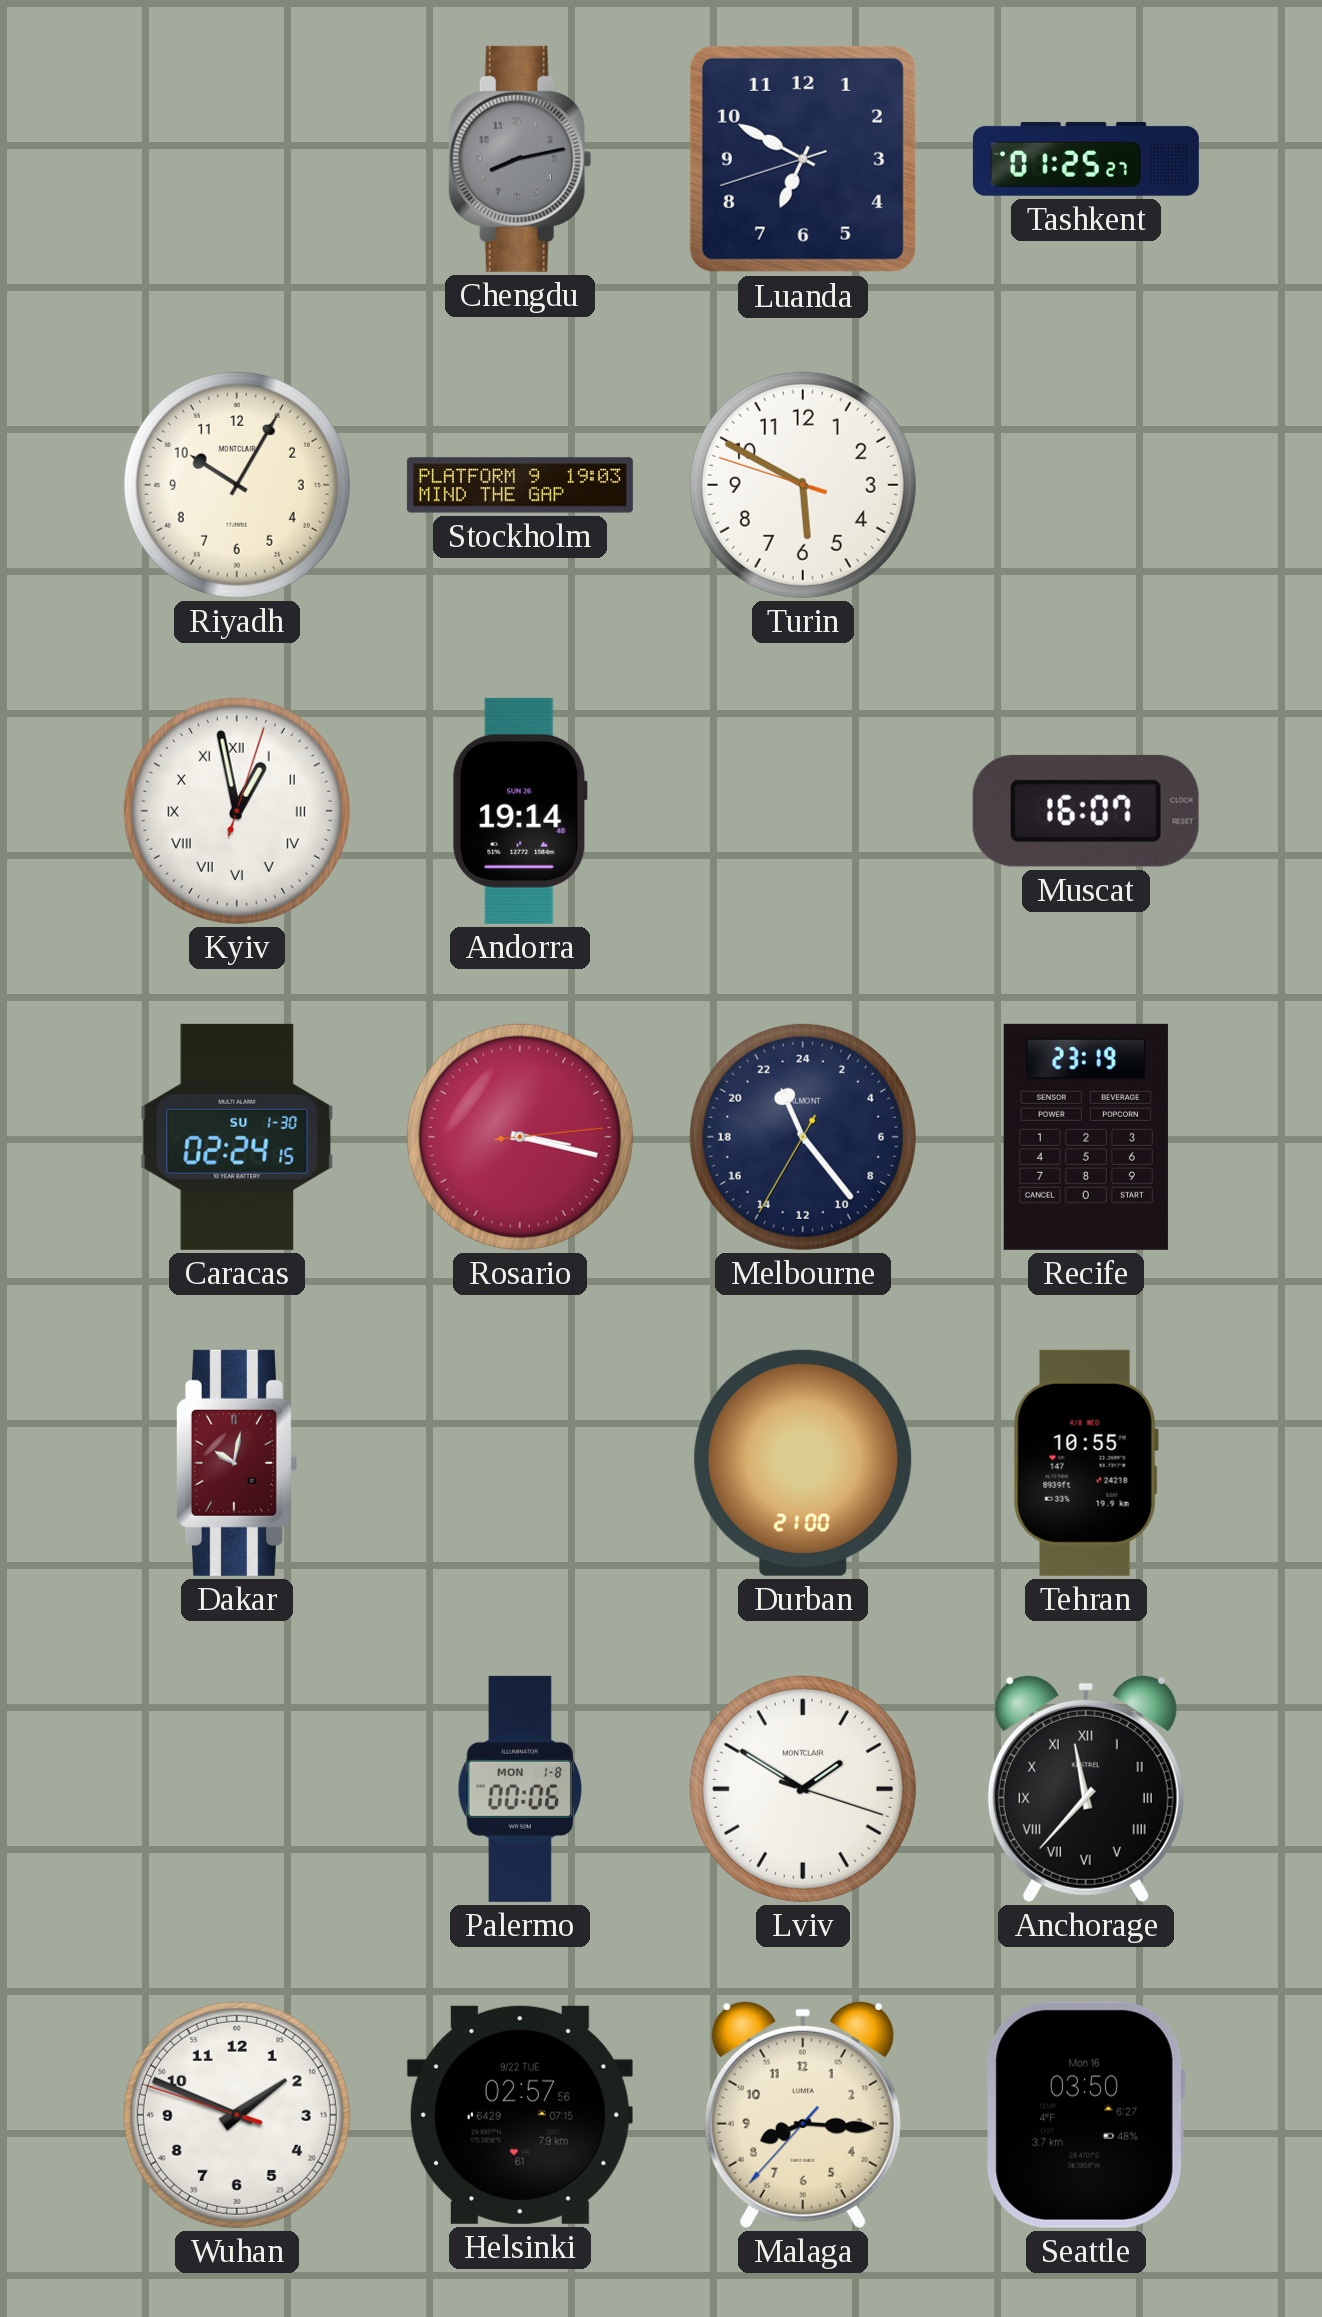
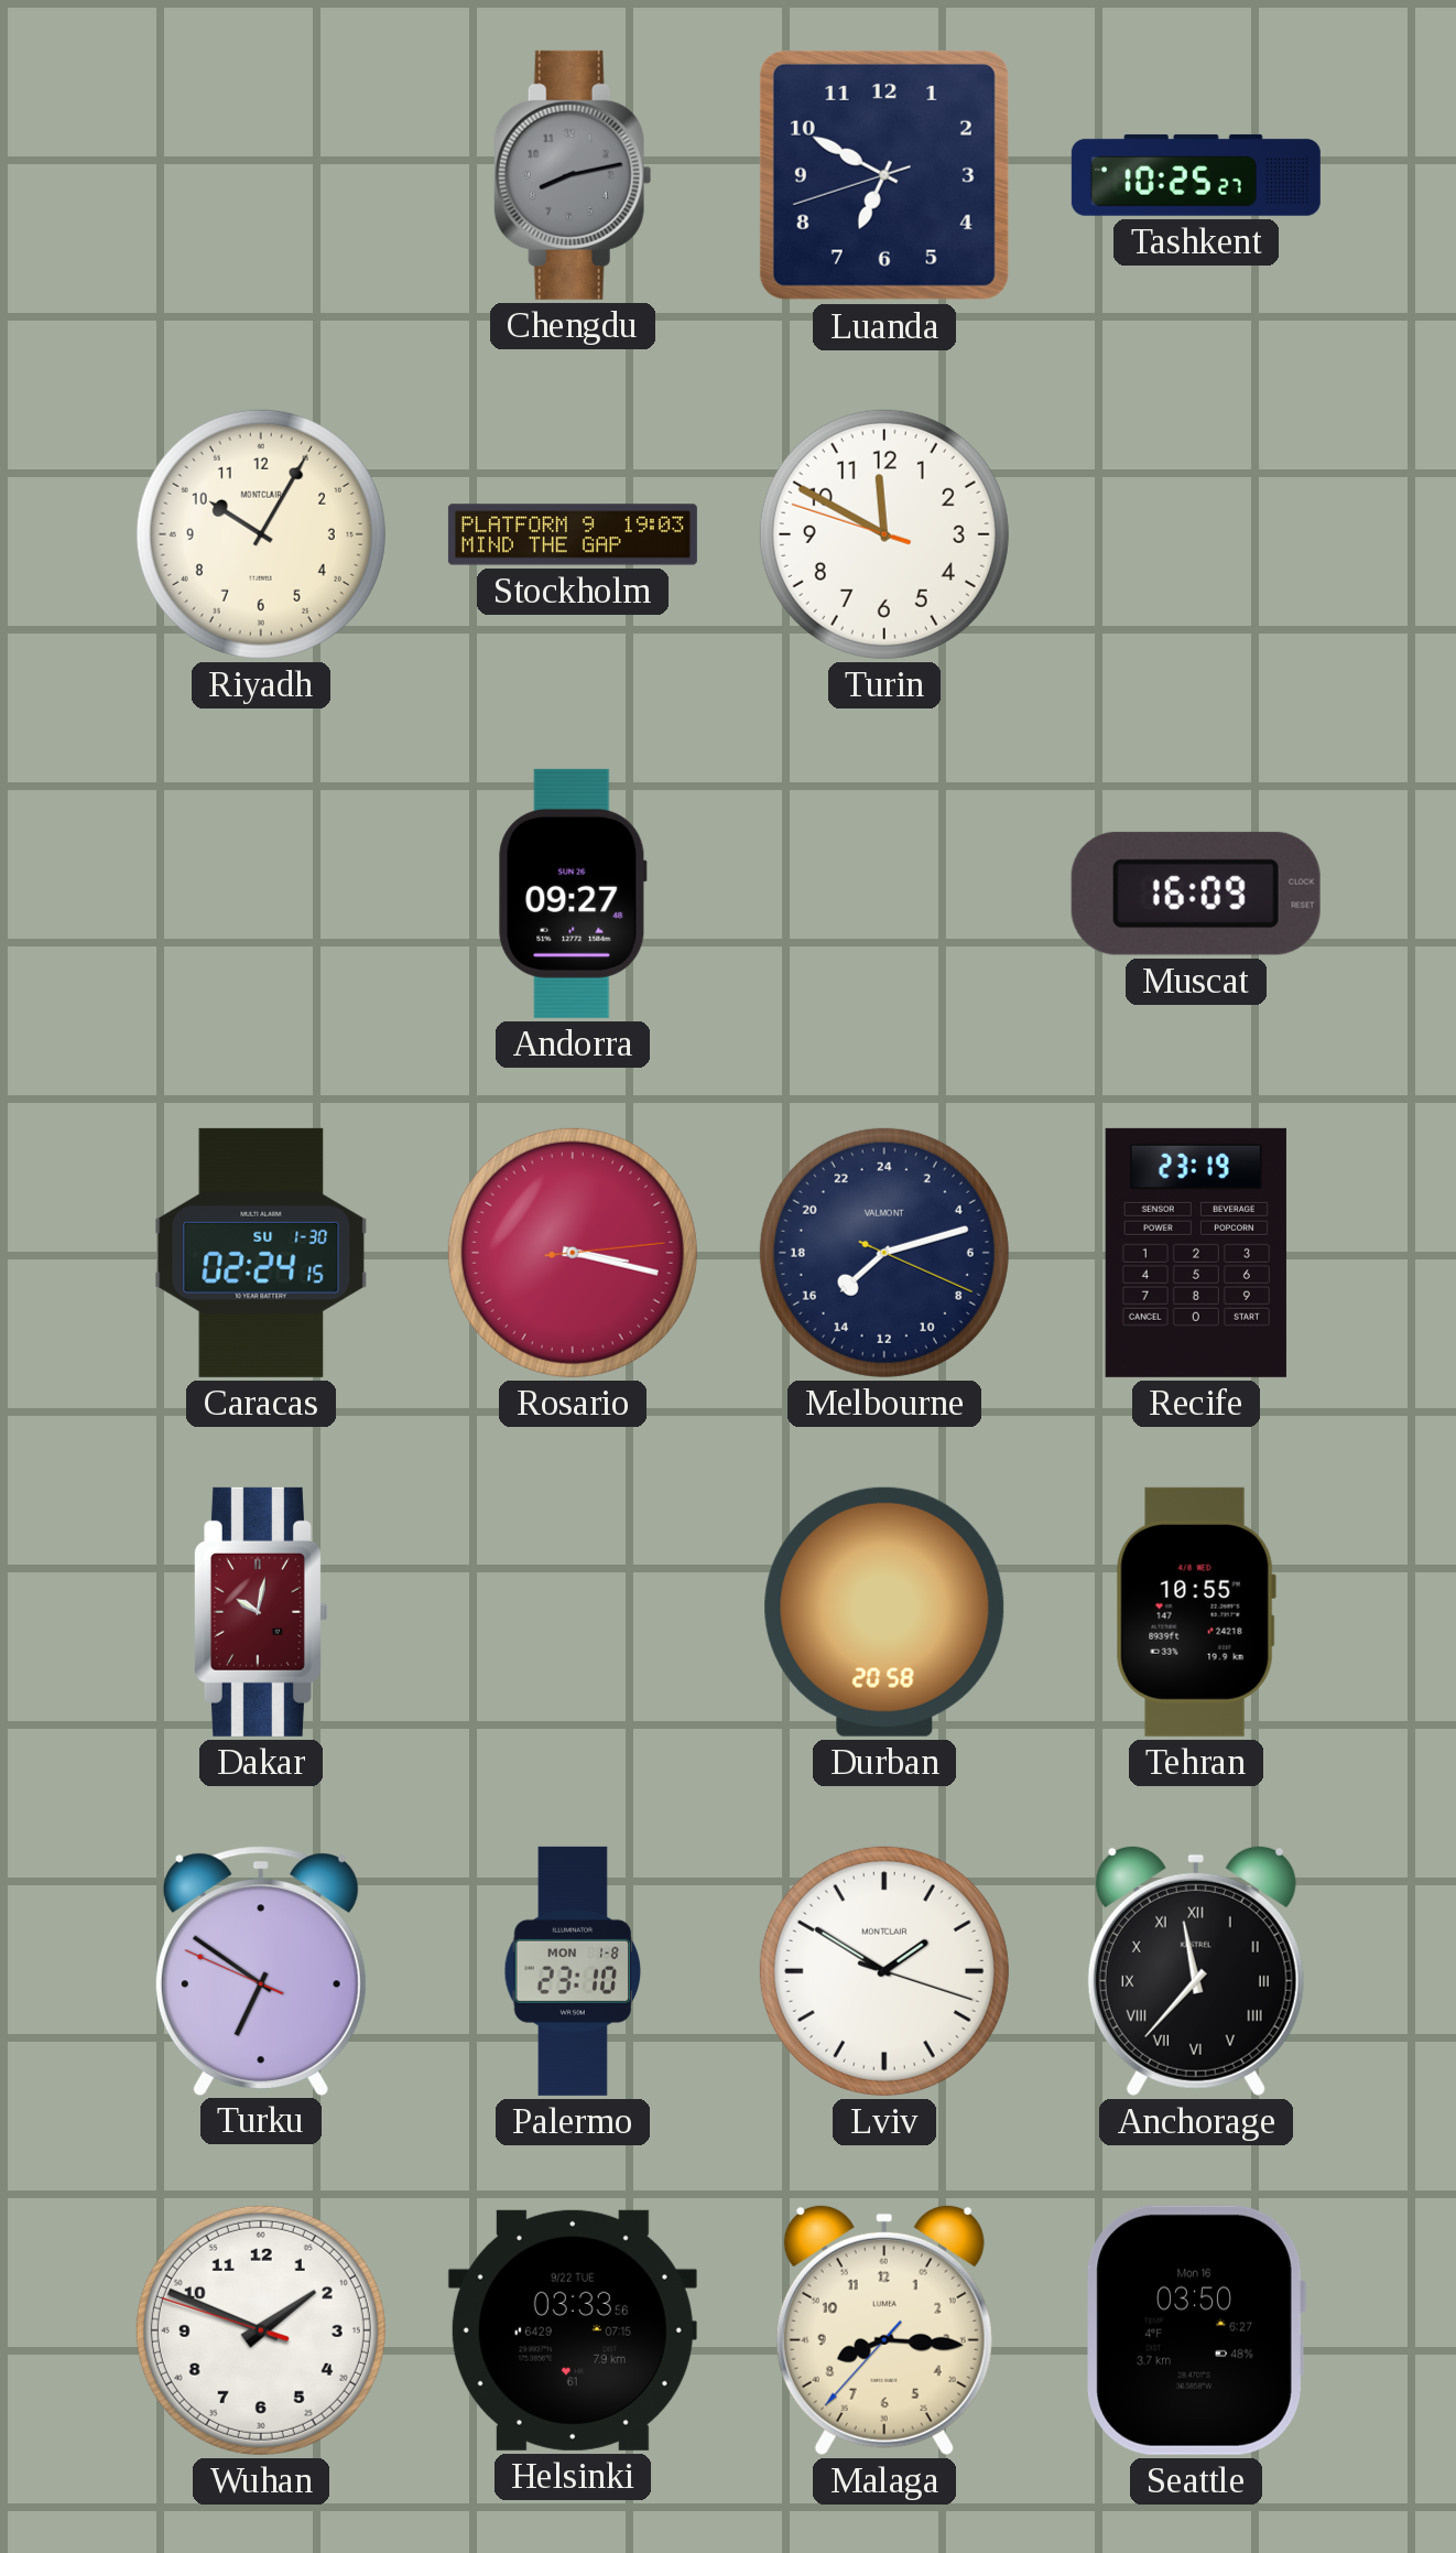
Tashkent: 01:25 -> 10:25 (1196, 175)
Turin: 5:49 -> 11:49 (884, 534)
Kyiv: 12:58 -> none (237, 811)
Andorra: 19:14 -> 09:27 (573, 894)
Muscat: 16:07 -> 16:09 (1196, 894)
Melbourne: 22:23 -> 15:12 (884, 1253)
Durban: 21:00 -> 20:58 (884, 1612)
Turku: none -> 6:50 (261, 1970)
Palermo: 00:06 -> 23:10 (573, 1971)
Helsinki: 02:57 -> 03:33 (573, 2330)
